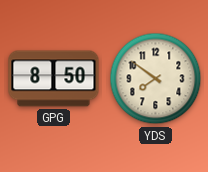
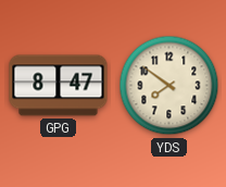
GPG: 8:50 -> 8:47 (59, 86)
